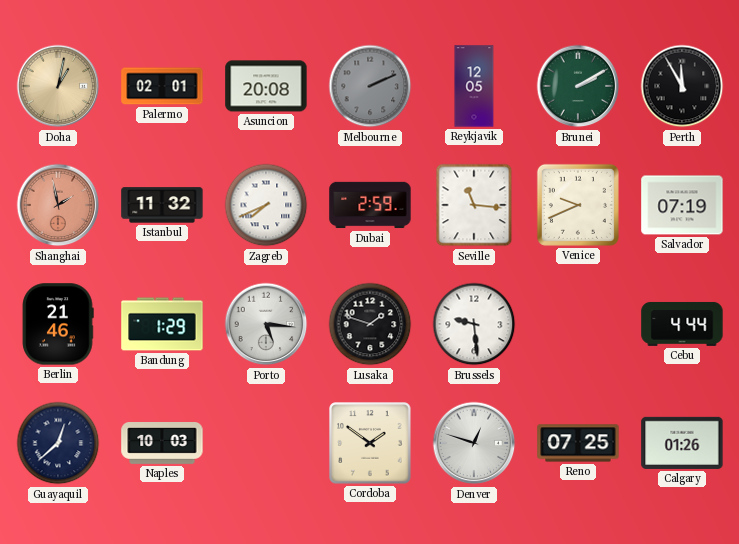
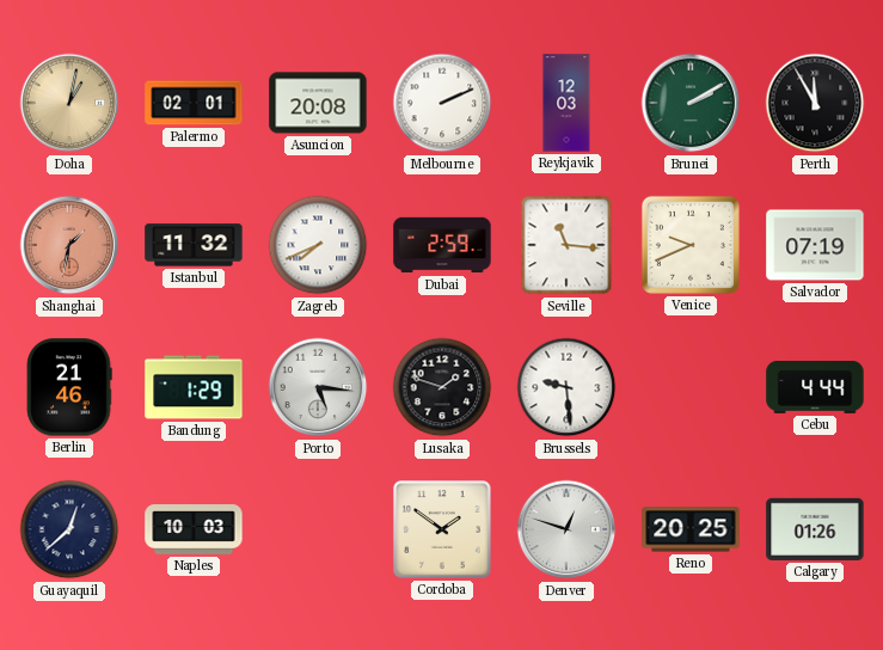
Melbourne dial: grey -> white (442, 103)
Reykjavik: 12:05 -> 12:03 (566, 103)
Shanghai: 1:58 -> 1:32 (69, 245)
Reno: 07:25 -> 20:25 (691, 529)
